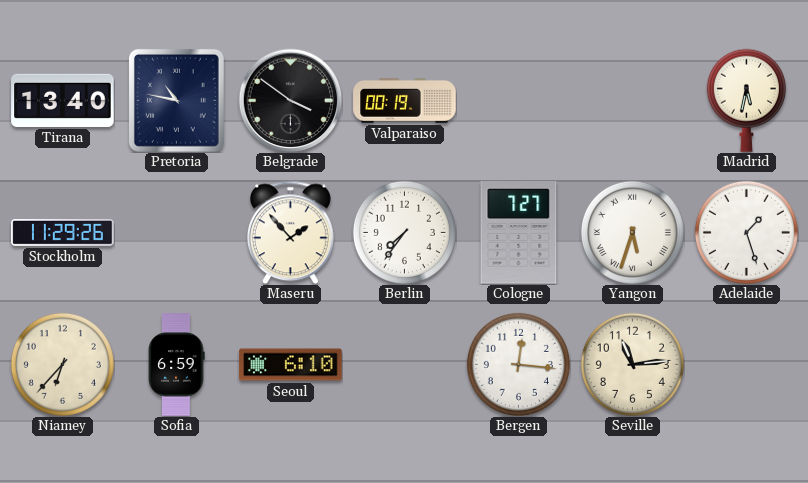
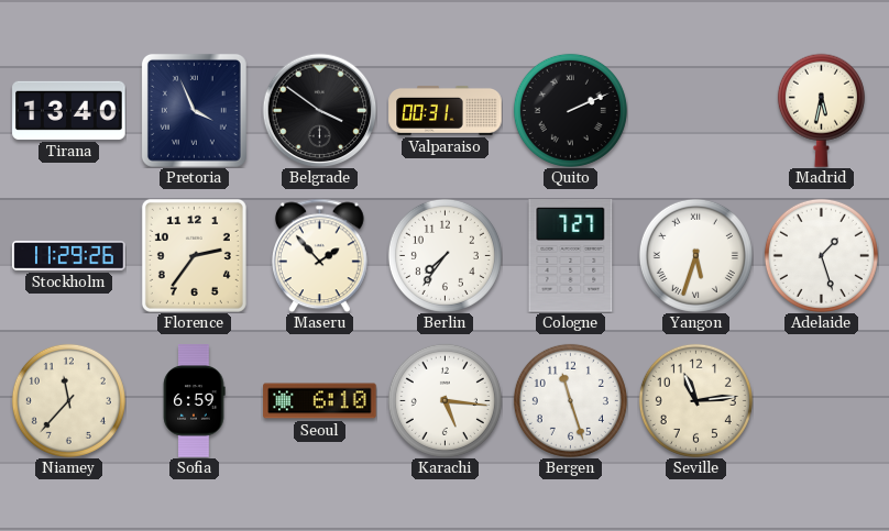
Pretoria: 10:47 -> 3:56 (194, 110)
Valparaiso: 00:19 -> 00:31 (446, 110)
Quito: none -> 2:11 (570, 110)
Florence: none -> 2:36 (194, 255)
Niamey: 6:37 -> 11:37 (68, 400)
Karachi: none -> 5:16 (444, 400)
Bergen: 12:16 -> 11:27 (570, 400)
